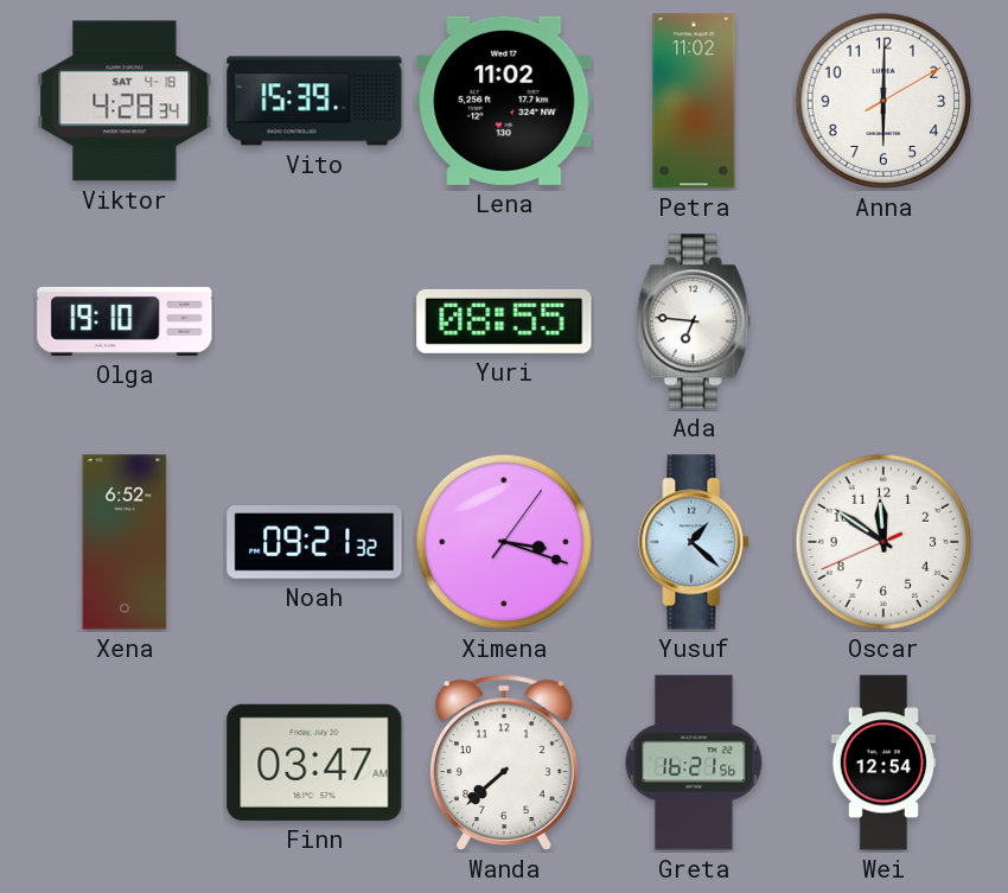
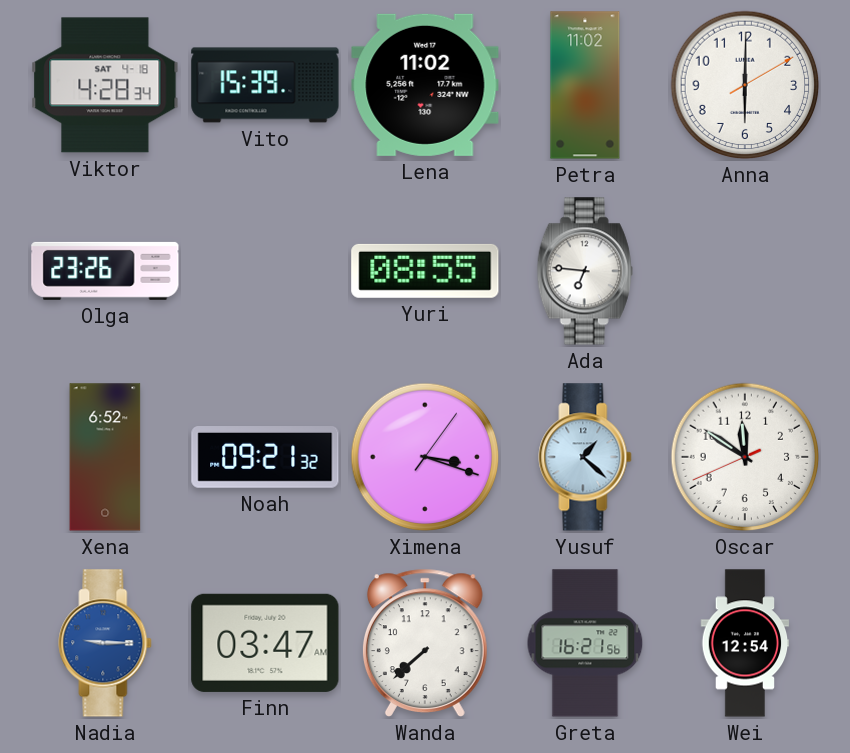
Olga: 19:10 -> 23:26 (105, 271)
Nadia: none -> 9:15 (105, 643)
